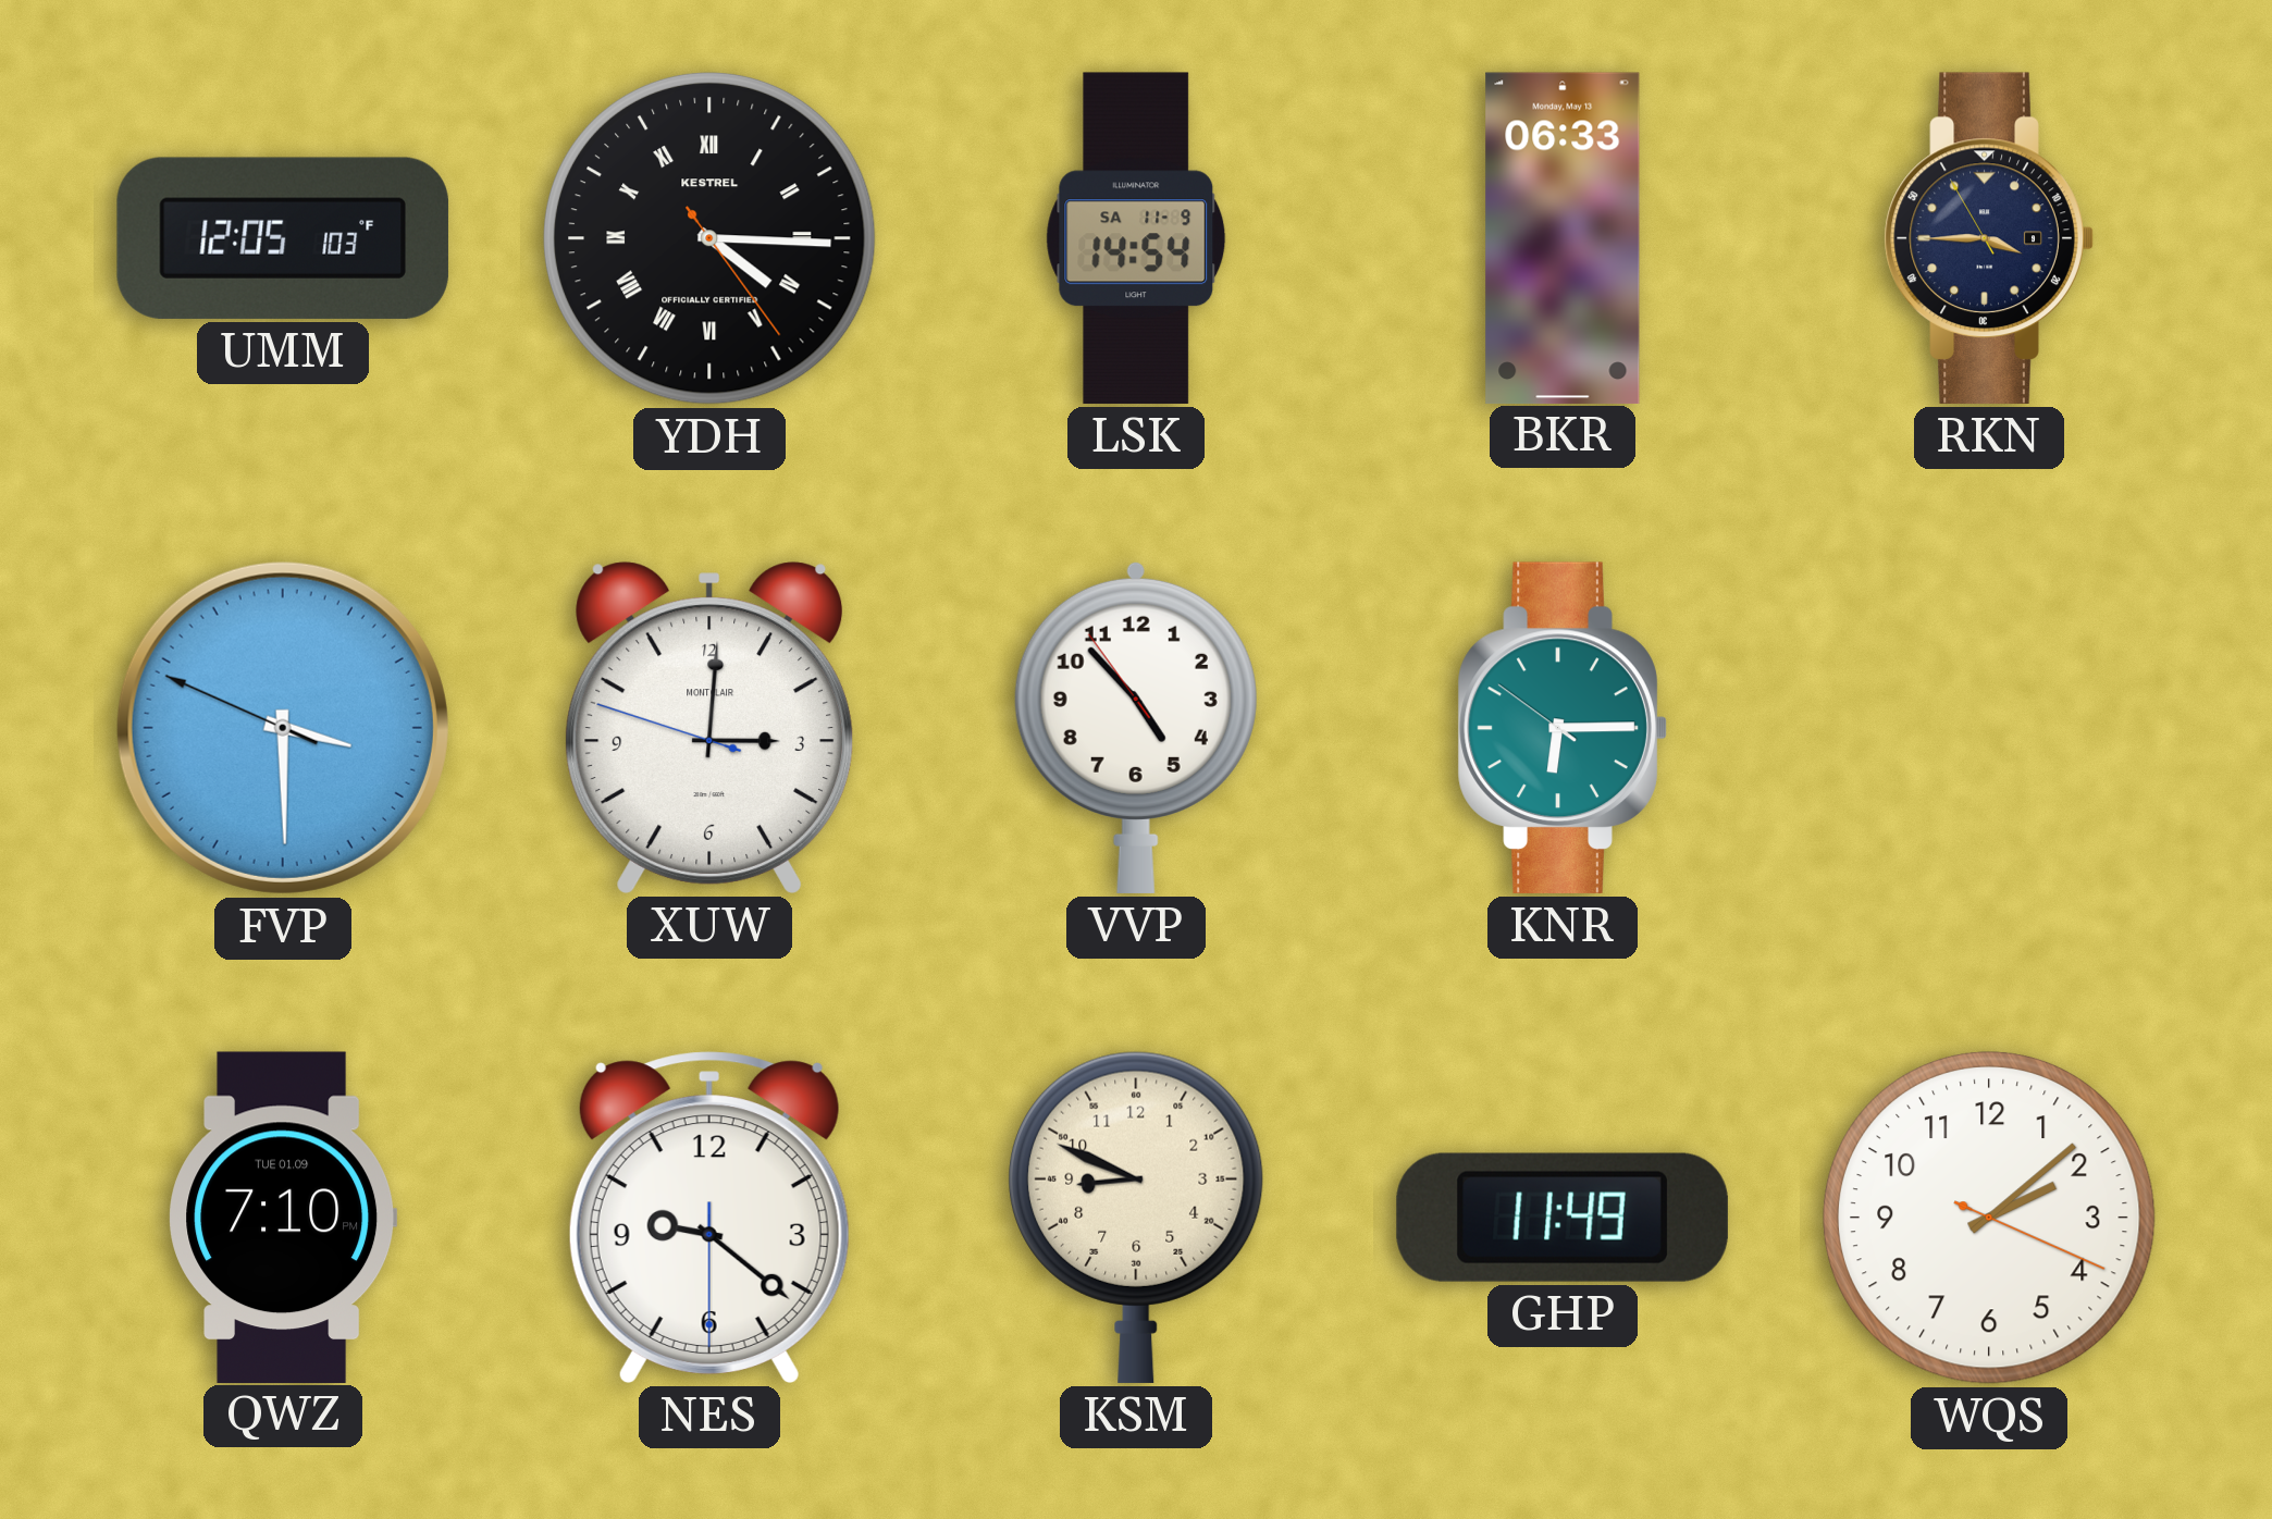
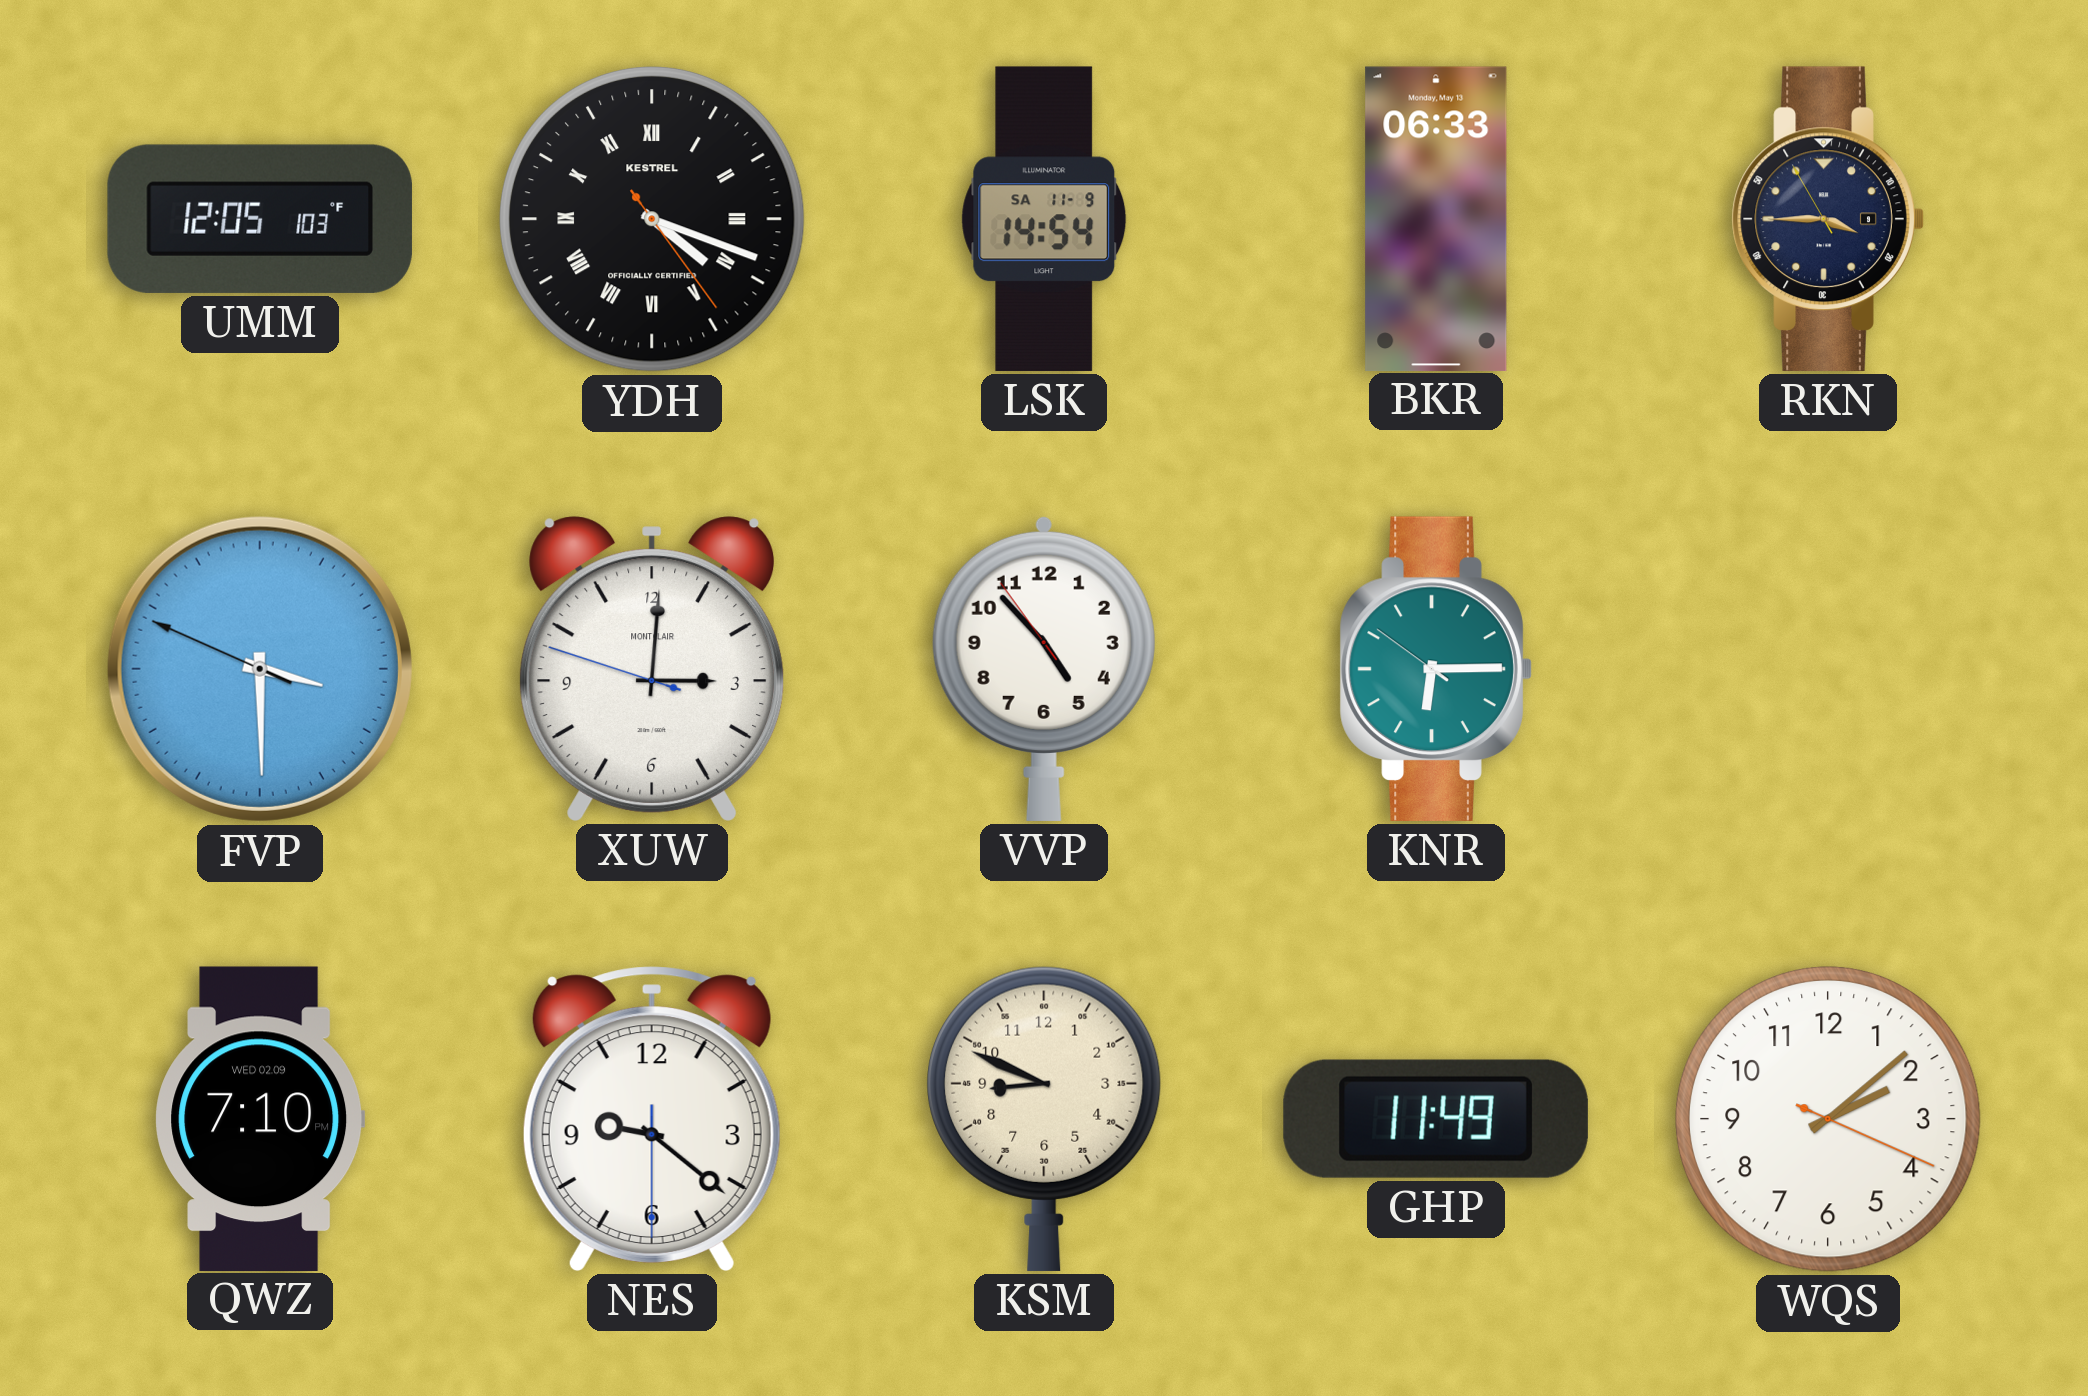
YDH: 4:15 -> 4:18 (652, 219)
QWZ date: TUE 01.09 -> WED 02.09 (260, 1118)
